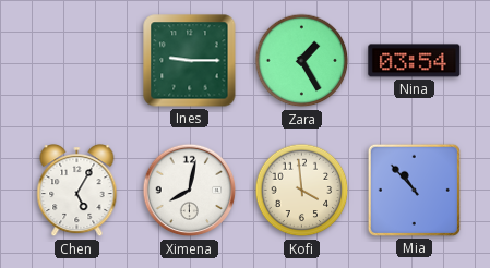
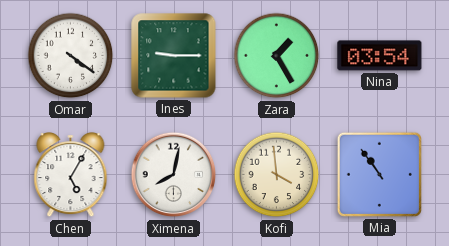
Omar: none -> 4:21 (71, 56)
Mia: 10:53 -> 10:54 (379, 174)
